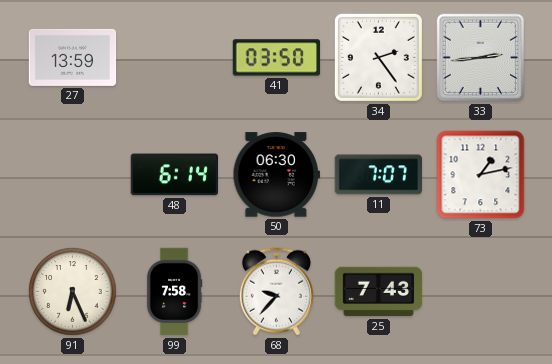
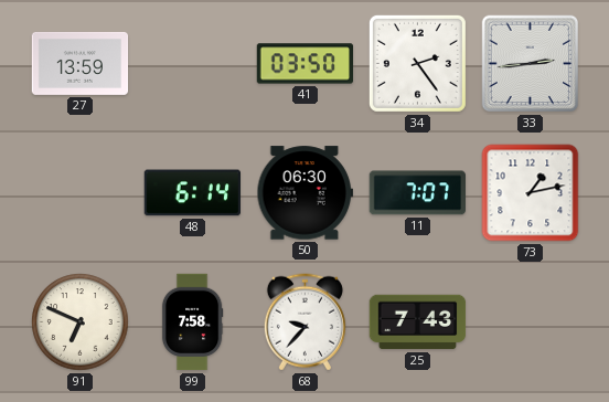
91: 6:26 -> 6:49 (81, 322)
